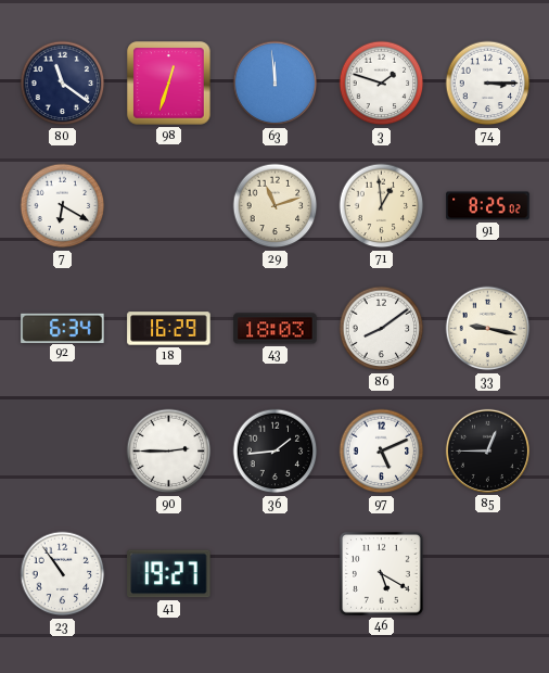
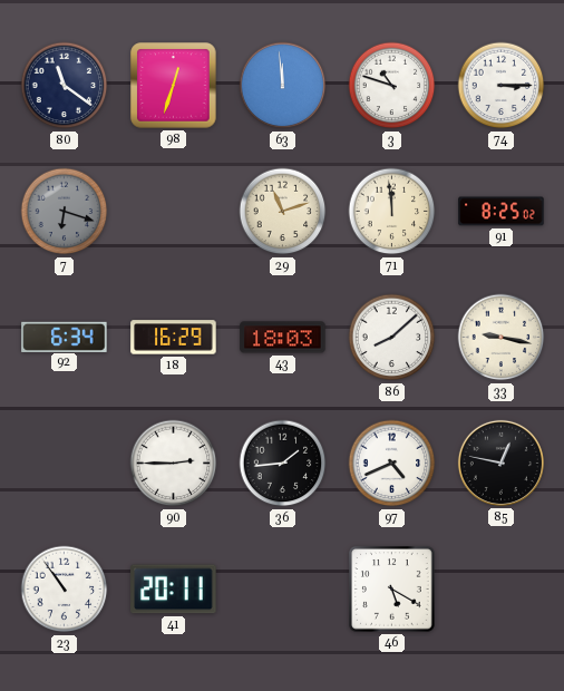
3: 1:48 -> 10:48 (392, 86)
7: 6:20 -> 6:18 (65, 212)
7 dial: white -> grey (65, 212)
71: 12:59 -> 11:59 (392, 212)
86: 8:09 -> 8:08 (392, 338)
97: 5:11 -> 4:41 (392, 464)
85: 12:45 -> 12:47 (500, 463)
41: 19:27 -> 20:11 (174, 590)
